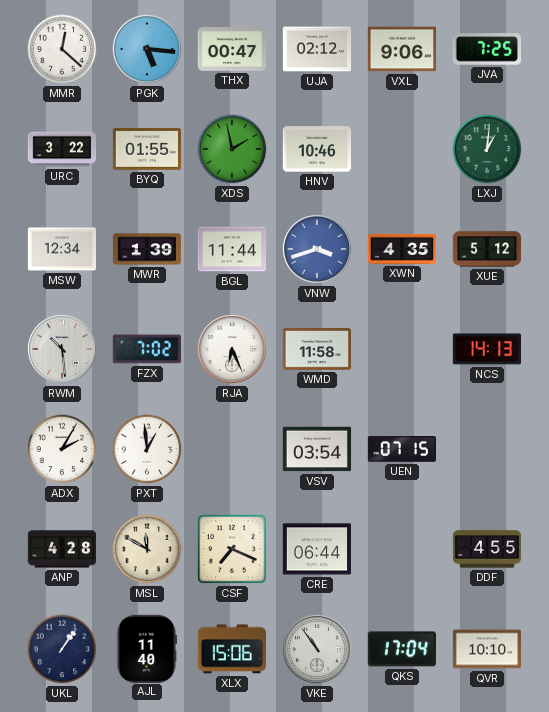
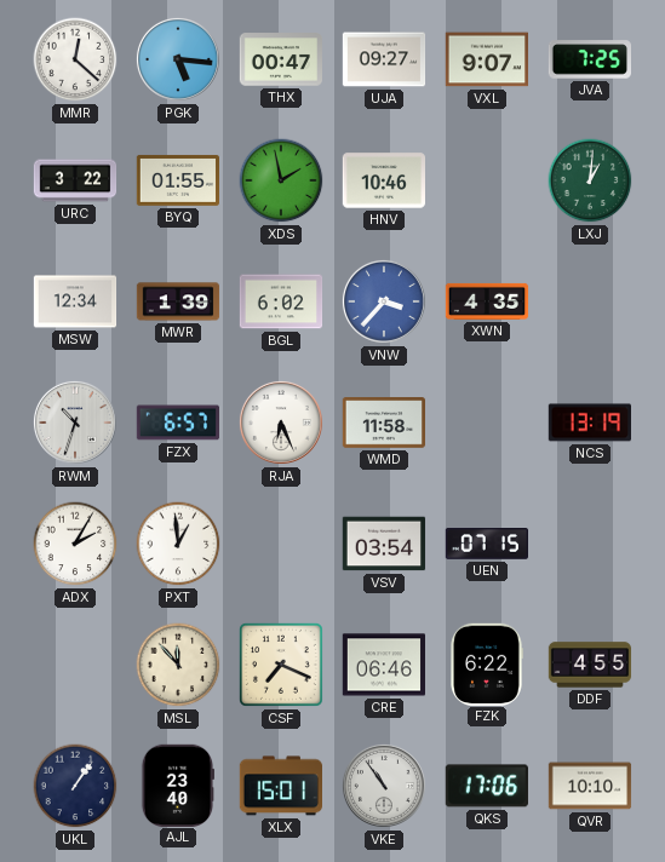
UJA: 02:12 -> 09:27 (384, 59)
VXL: 9:06 -> 9:07 (486, 59)
BGL: 11:44 -> 6:02 (281, 301)
VNW: 3:42 -> 3:37 (384, 301)
XUE: 5:12 -> none (487, 249)
RWM: 10:29 -> 10:33 (75, 423)
FZX: 7:02 -> 6:57 (177, 423)
NCS: 14:13 -> 13:19 (589, 423)
ANP: 4:28 -> none (62, 549)
MSL: 11:50 -> 11:53 (178, 665)
CRE: 06:44 -> 06:46 (383, 665)
FZK: none -> 6:22 (487, 663)
AJL: 11:40 -> 23:40 (177, 785)
XLX: 15:06 -> 15:01 (280, 786)
QKS: 17:04 -> 17:06 (487, 786)
